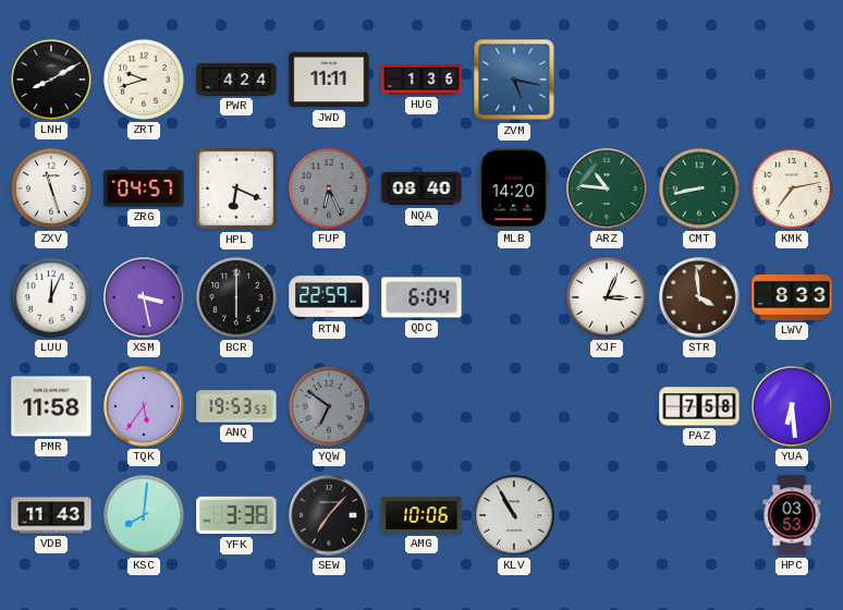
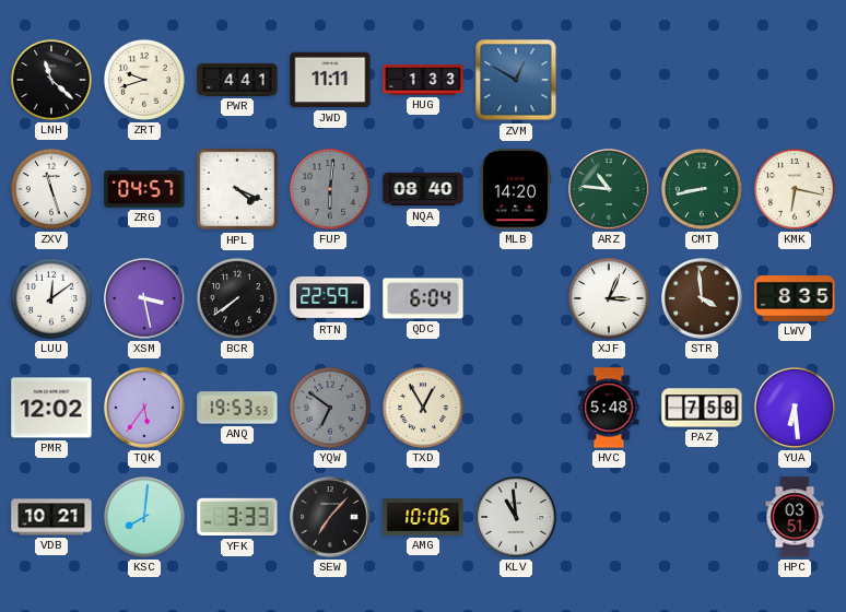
LNH: 8:10 -> 11:22 (51, 80)
PWR: 4:24 -> 4:41 (237, 81)
HUG: 1:36 -> 1:33 (423, 80)
ZVM: 5:17 -> 12:50 (516, 80)
HPL: 6:19 -> 4:19 (237, 189)
FUP: 6:26 -> 6:01 (330, 189)
KMK: 7:13 -> 6:17 (795, 189)
LUU: 12:04 -> 12:09 (51, 298)
BCR: 6:00 -> 7:39 (237, 298)
LWV: 8:33 -> 8:35 (795, 299)
PMR: 11:58 -> 12:02 (51, 408)
TXD: none -> 12:55 (423, 408)
HVC: none -> 5:48 (609, 408)
VDB: 11:43 -> 10:21 (51, 517)
YFK: 3:38 -> 3:33 (237, 517)
KLV: 10:55 -> 10:59 (516, 517)
HPC: 03:53 -> 03:51 (795, 517)
